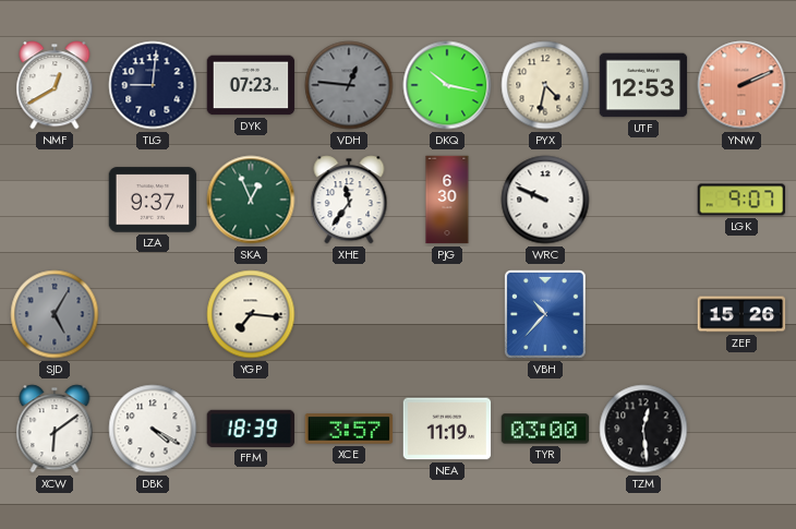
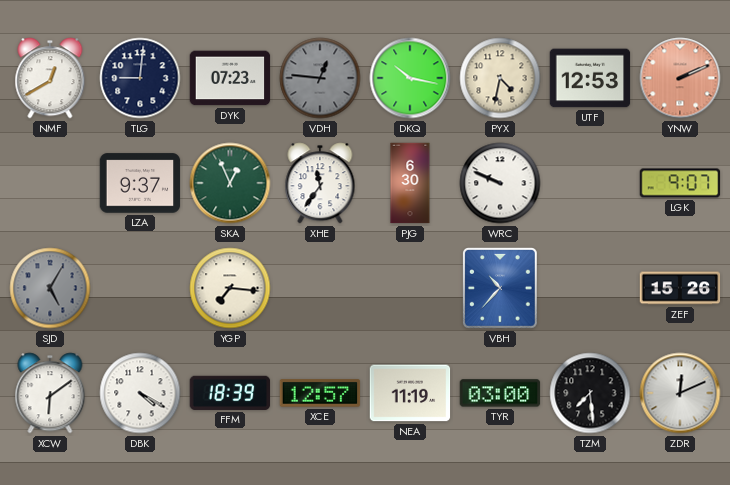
XCE: 3:57 -> 12:57 (320, 393)
TZM: 12:29 -> 7:29 (590, 393)
ZDR: none -> 12:11 (680, 393)
